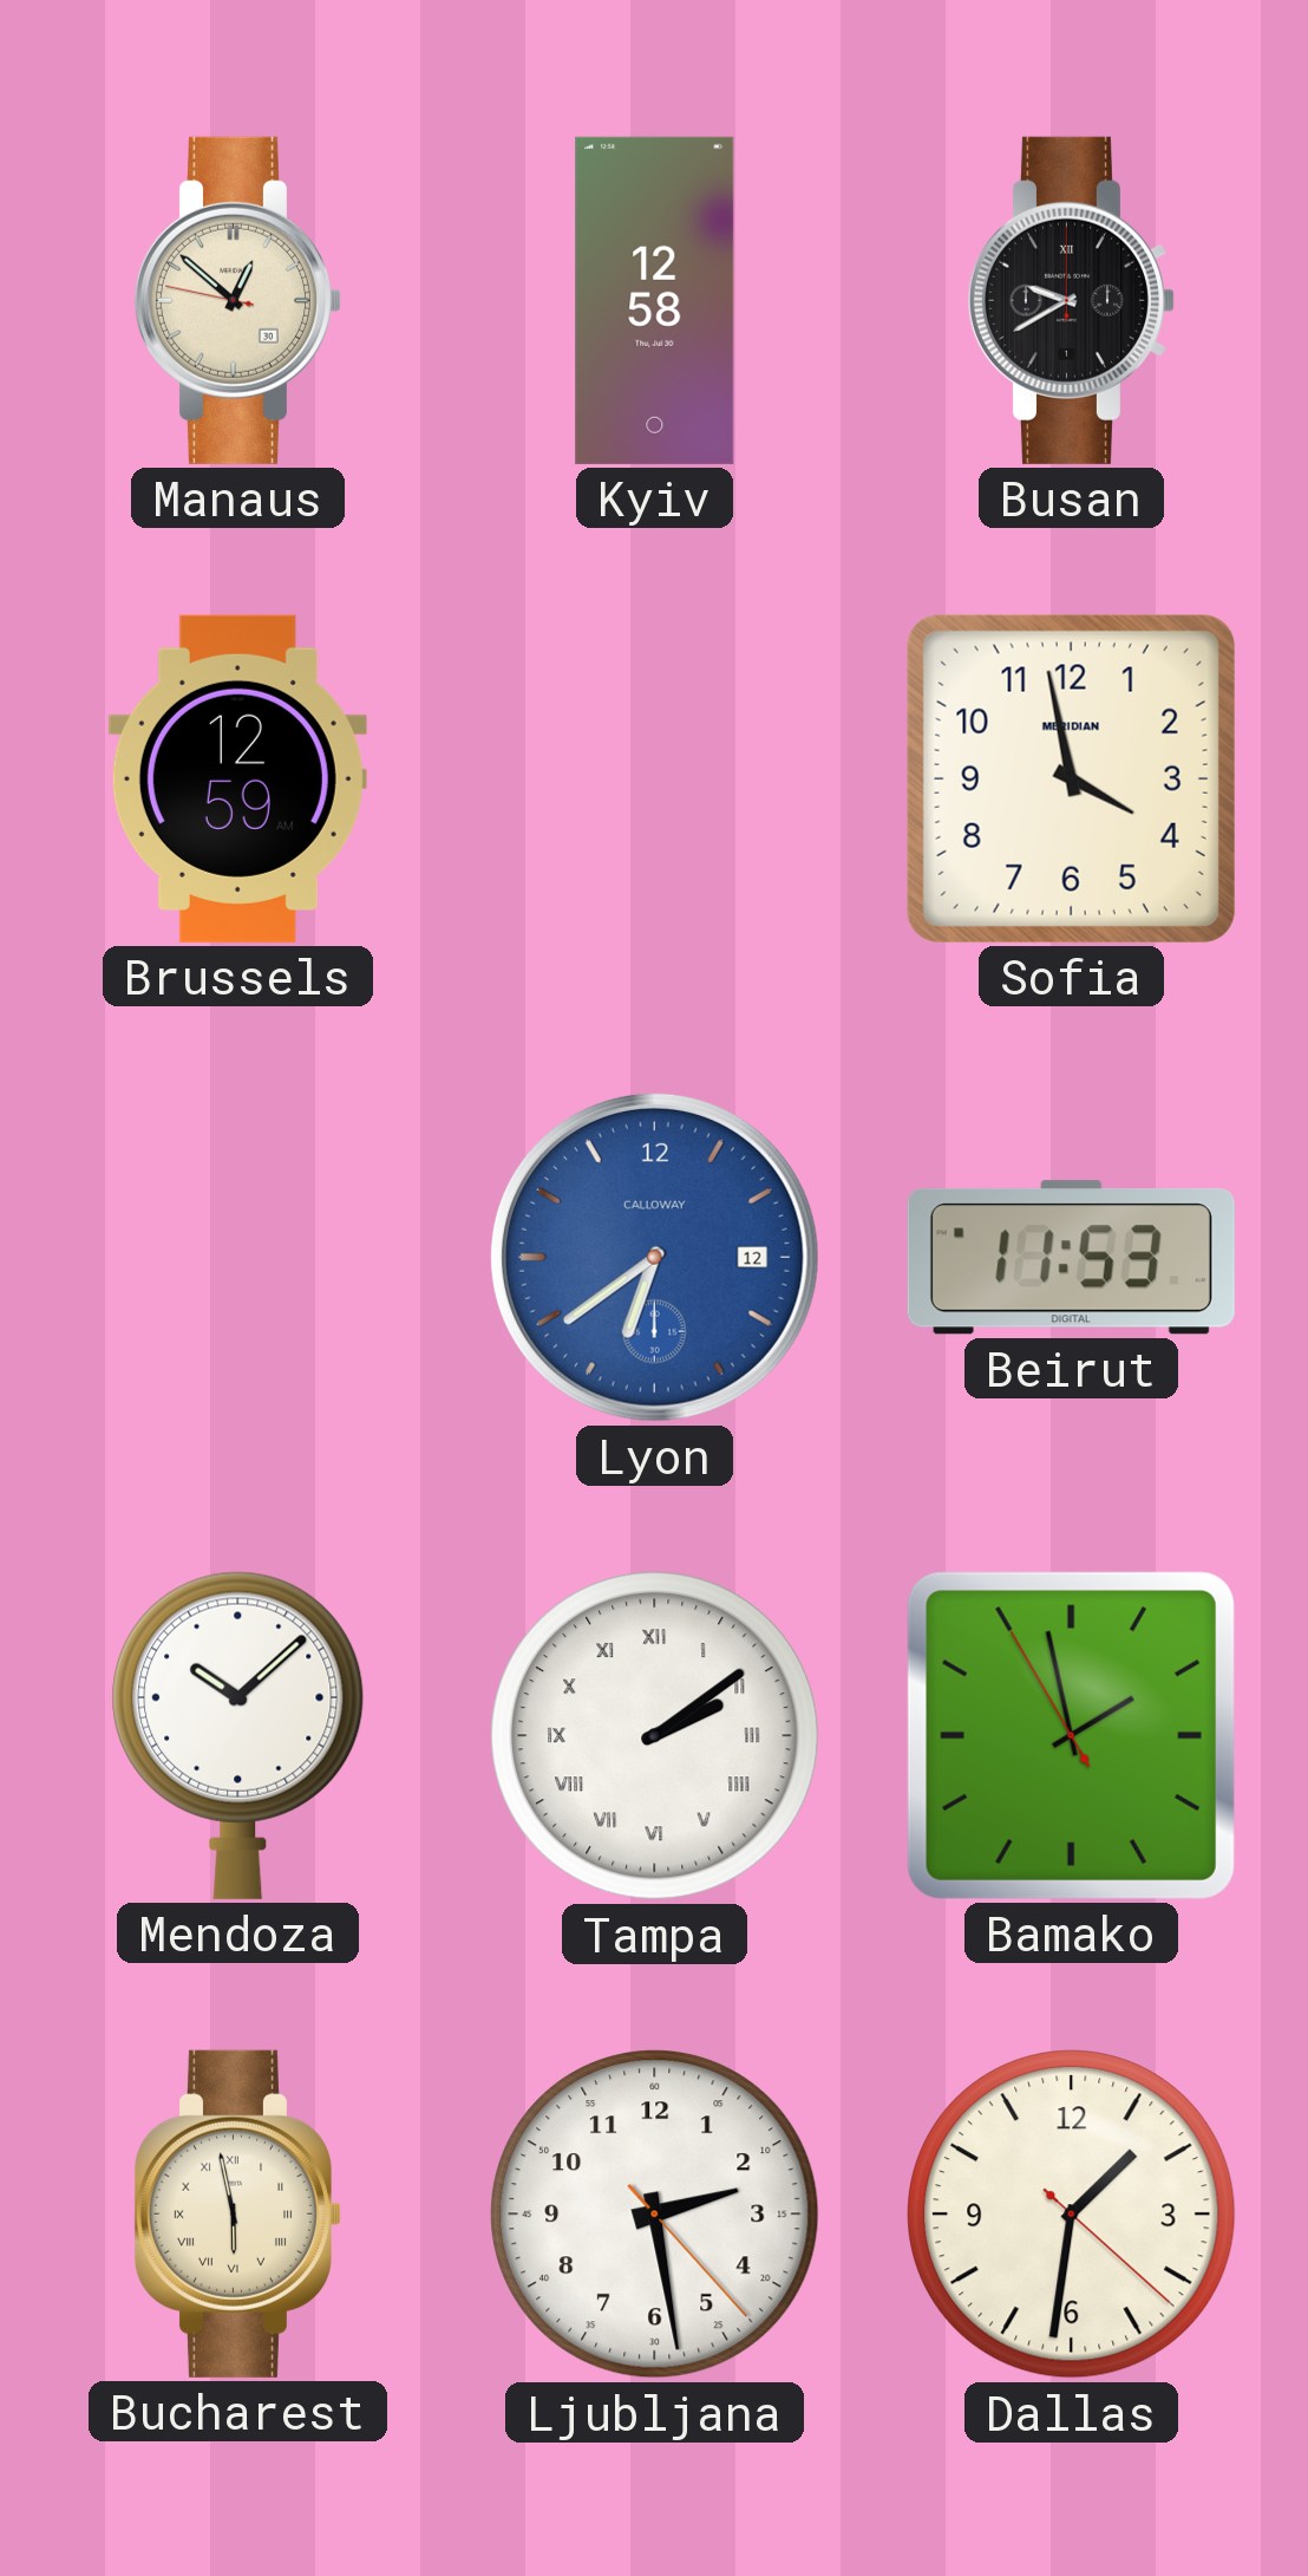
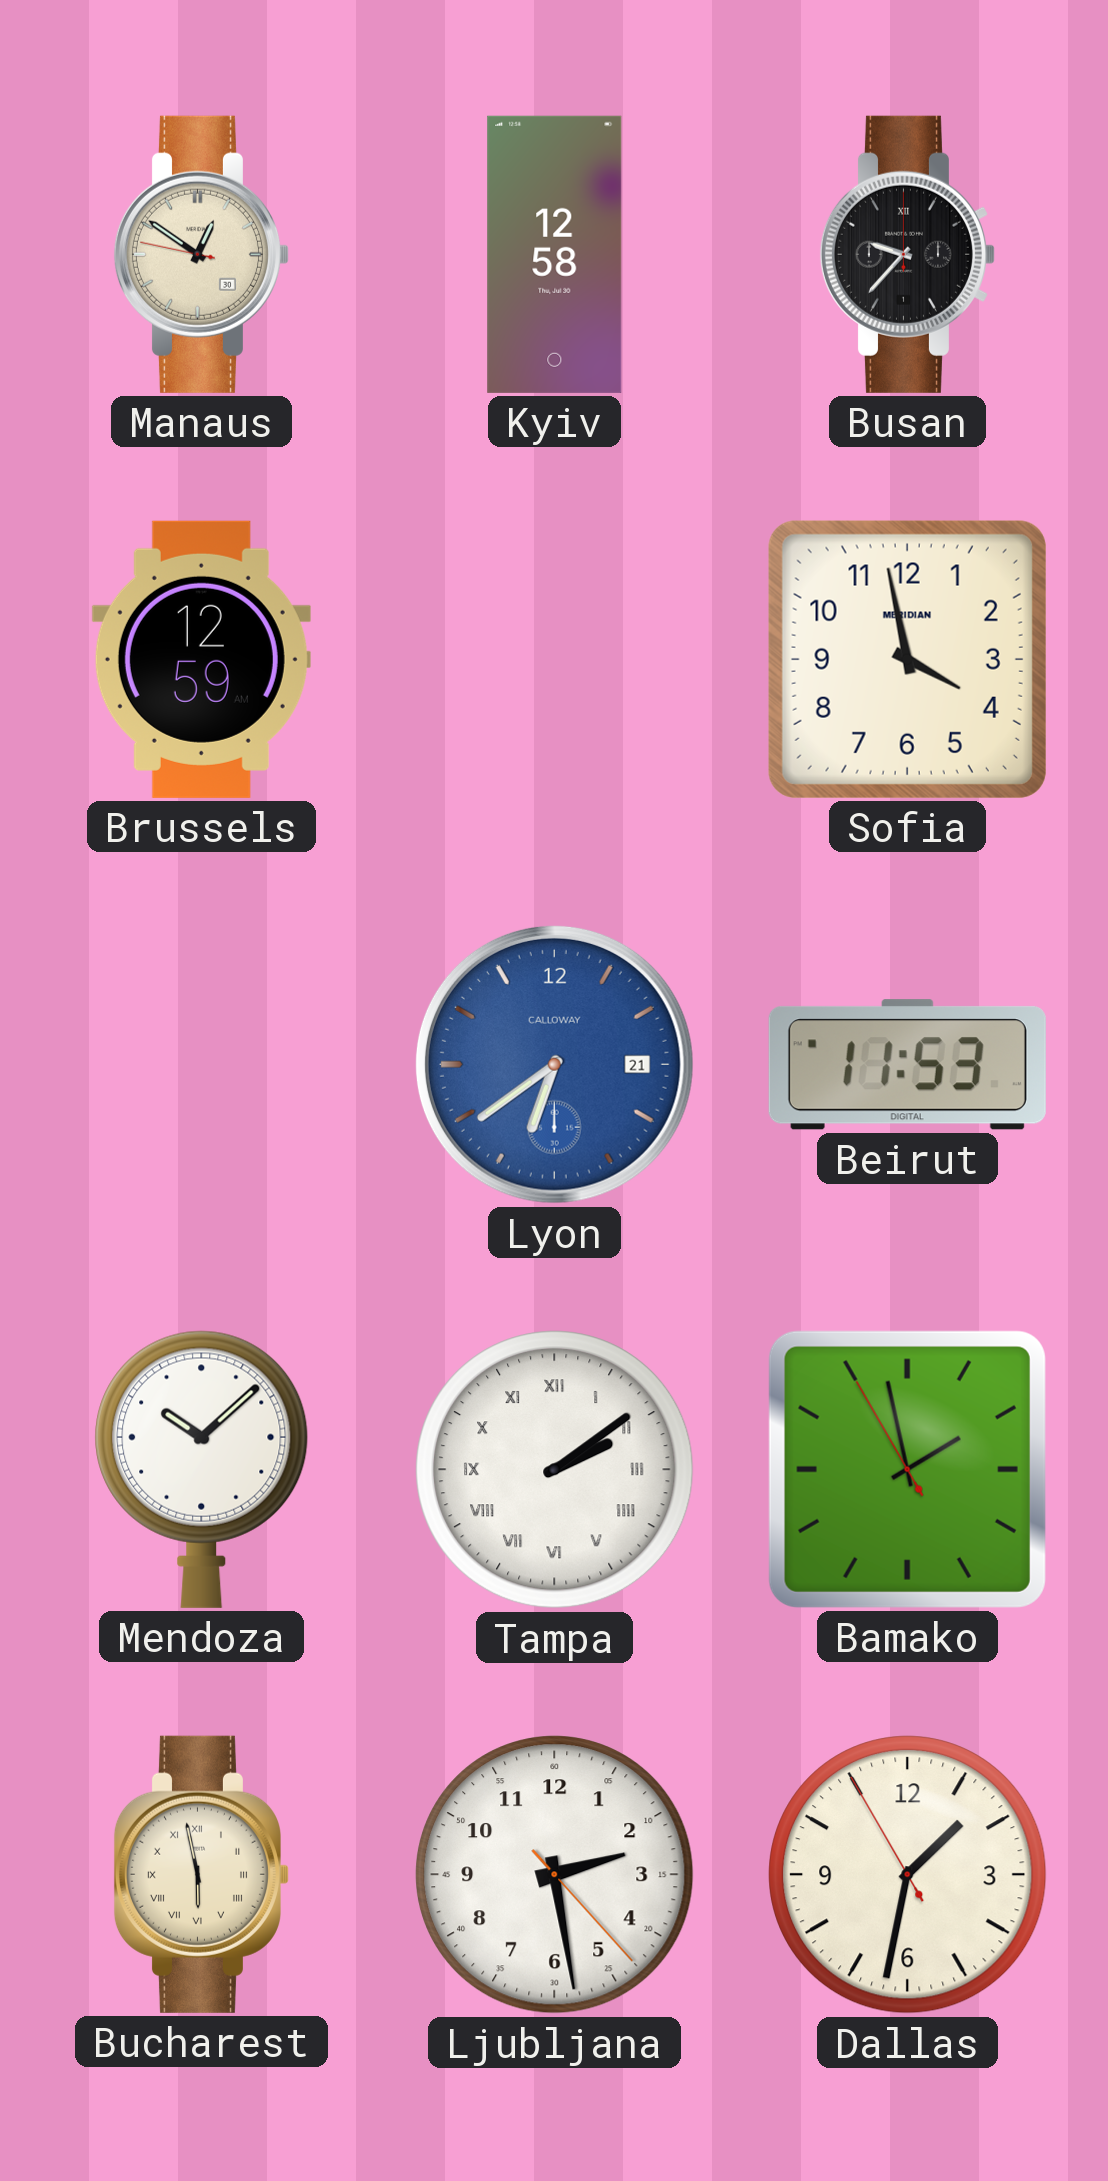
Manaus: 12:51 -> 12:50 (201, 254)
Busan: 9:40 -> 9:37 (907, 254)
Lyon date: 12 -> 21 (554, 1064)
Dallas: 1:31:22 -> 1:31:55 (908, 1875)
